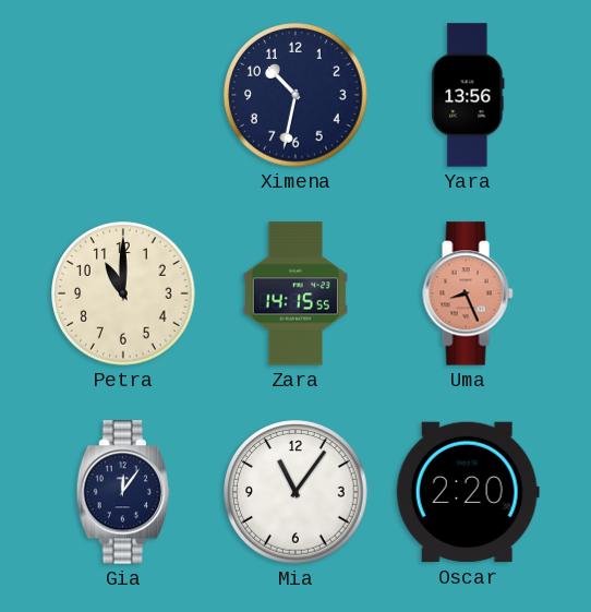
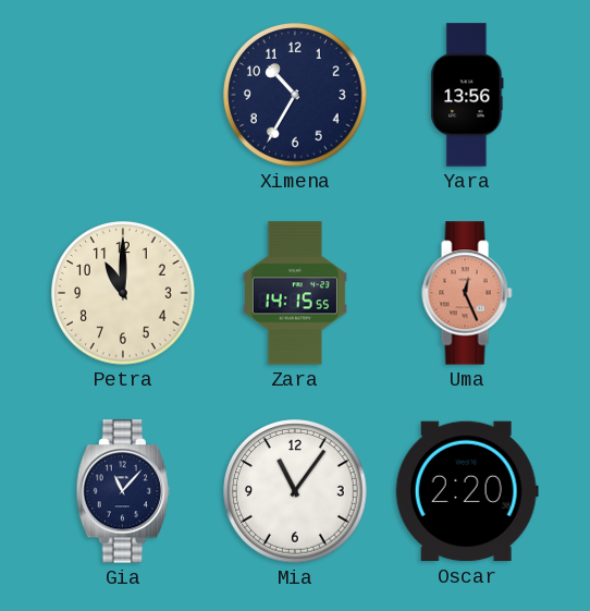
Ximena: 10:32 -> 10:35 (295, 95)
Uma: 8:26 -> 12:26 (467, 293)
Gia: 12:06 -> 11:07 (122, 491)
